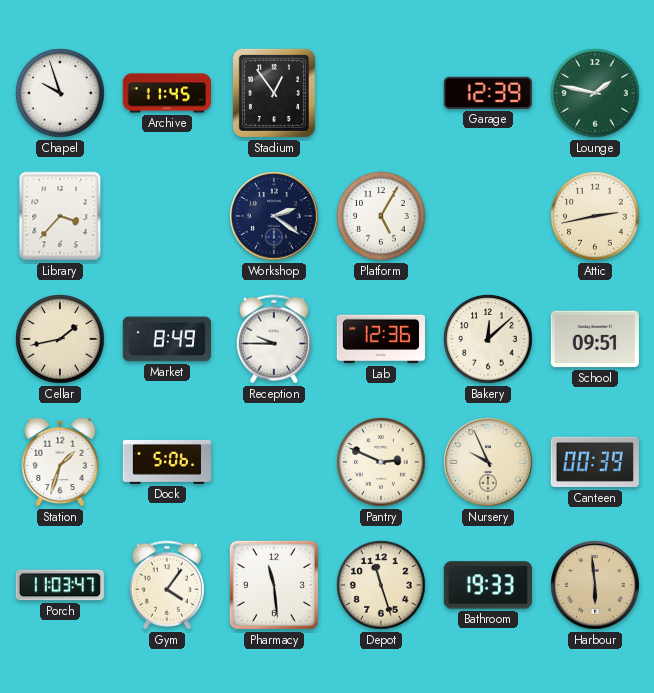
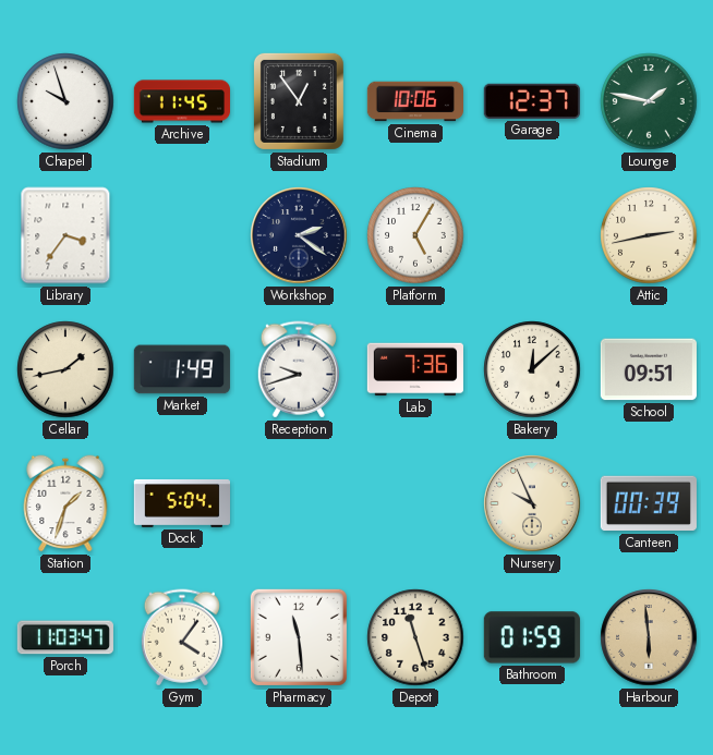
Cinema: none -> 10:06 (414, 101)
Garage: 12:39 -> 12:37 (532, 101)
Library: 3:37 -> 3:36 (65, 235)
Market: 8:49 -> 1:49 (182, 369)
Reception: 9:45 -> 9:42 (298, 369)
Lab: 12:36 -> 7:36 (414, 369)
Dock: 5:06 -> 5:04 (181, 503)
Pantry: 2:49 -> none (381, 462)
Bathroom: 19:33 -> 01:59 (532, 637)
